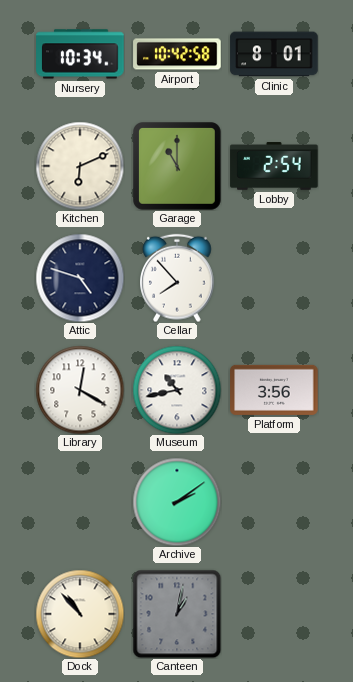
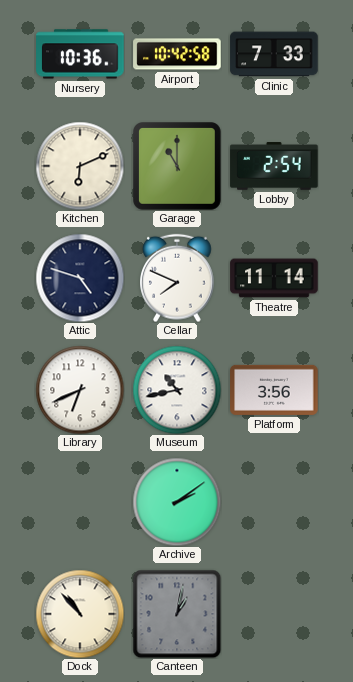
Nursery: 10:34 -> 10:36 (80, 54)
Clinic: 8:01 -> 7:33 (274, 54)
Cellar: 7:53 -> 7:49 (178, 278)
Theatre: none -> 11:14 (274, 278)
Library: 12:20 -> 6:41 (80, 390)
